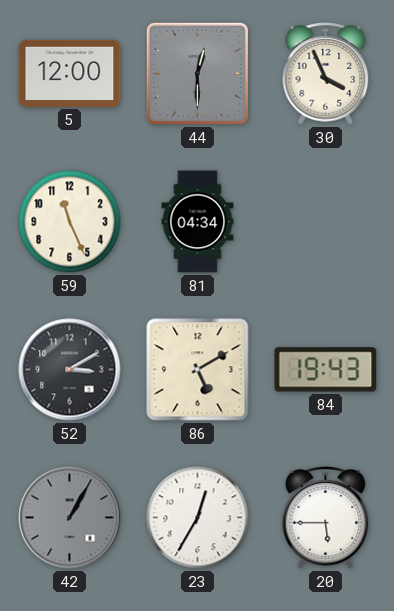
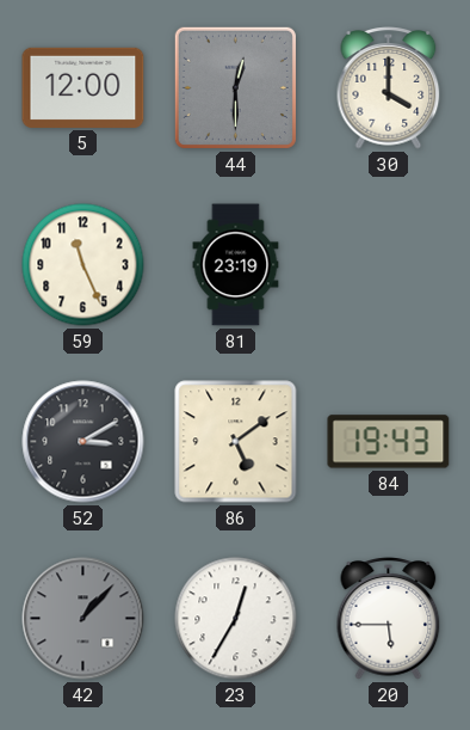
30: 3:56 -> 4:00 (389, 88)
81: 04:34 -> 23:19 (236, 265)
86: 5:10 -> 5:09 (236, 442)
42: 1:05 -> 1:07 (84, 619)
